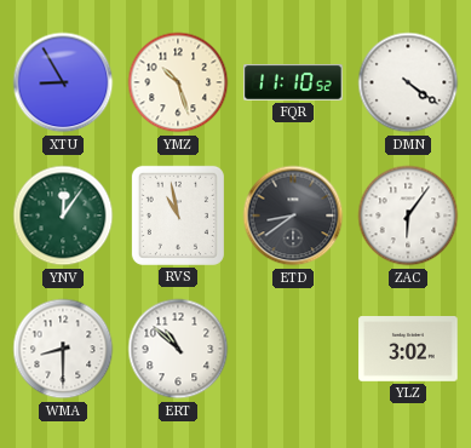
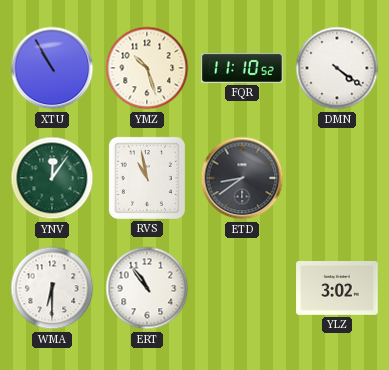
XTU: 8:55 -> 10:55 (52, 68)
ZAC: 6:06 -> none (408, 216)
WMA: 8:30 -> 6:30 (52, 288)
ERT: 10:52 -> 10:54 (147, 288)
